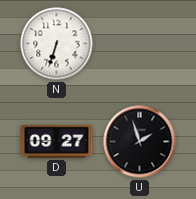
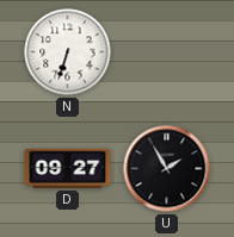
U: 1:57 -> 1:55 (167, 169)
